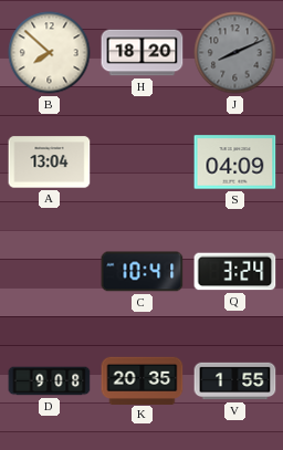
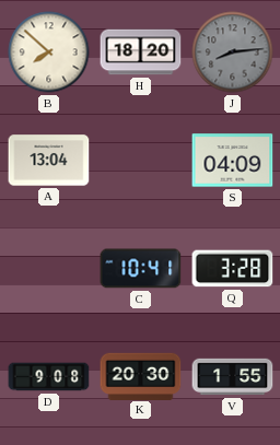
J: 8:11 -> 8:14 (233, 52)
Q: 3:24 -> 3:28 (233, 269)
K: 20:35 -> 20:30 (141, 376)
